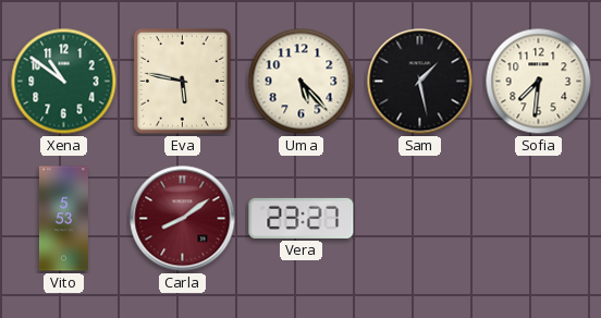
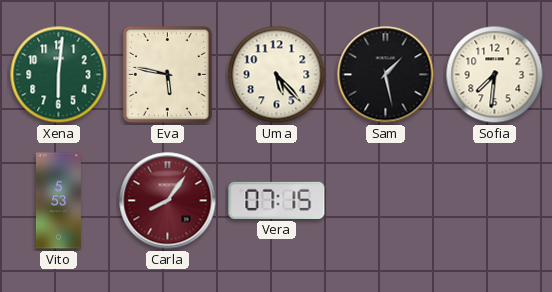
Xena: 10:51 -> 6:01 (59, 75)
Carla: 8:09 -> 8:06 (168, 201)
Vera: 23:27 -> 07:15 (277, 200)
